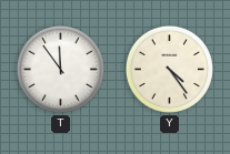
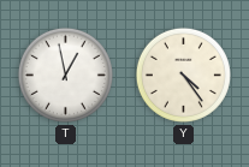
T: 11:54 -> 12:58 (65, 74)
